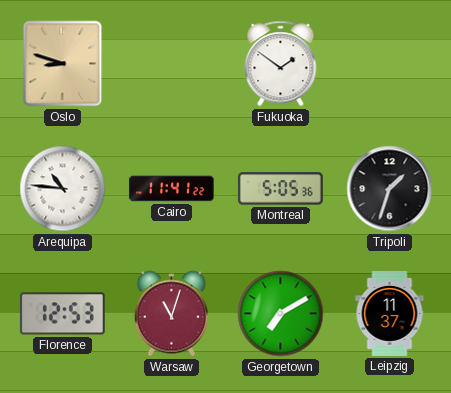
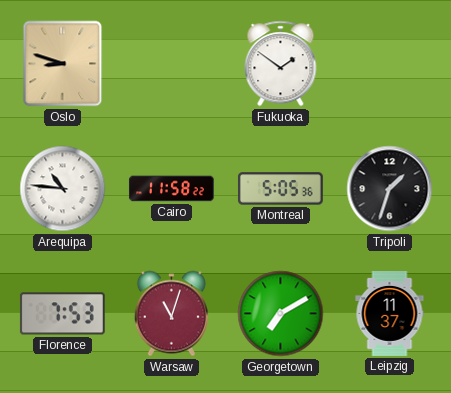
Cairo: 11:41 -> 11:58 (171, 189)
Florence: 12:53 -> 7:53 (62, 314)
